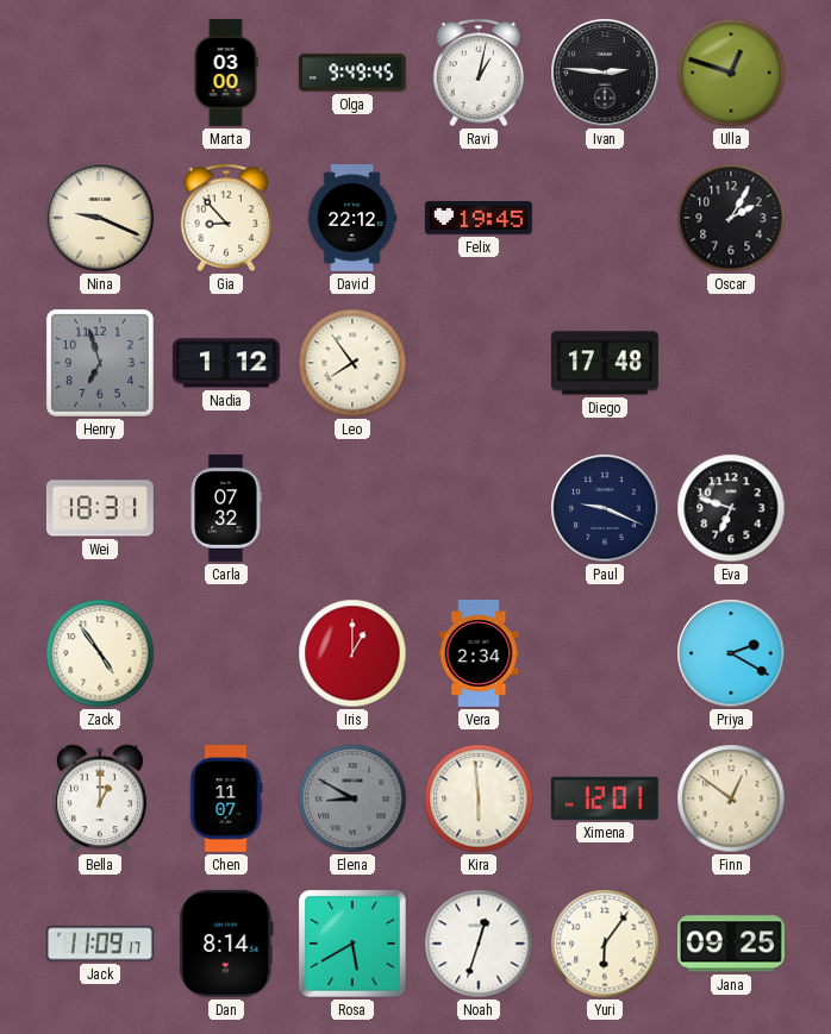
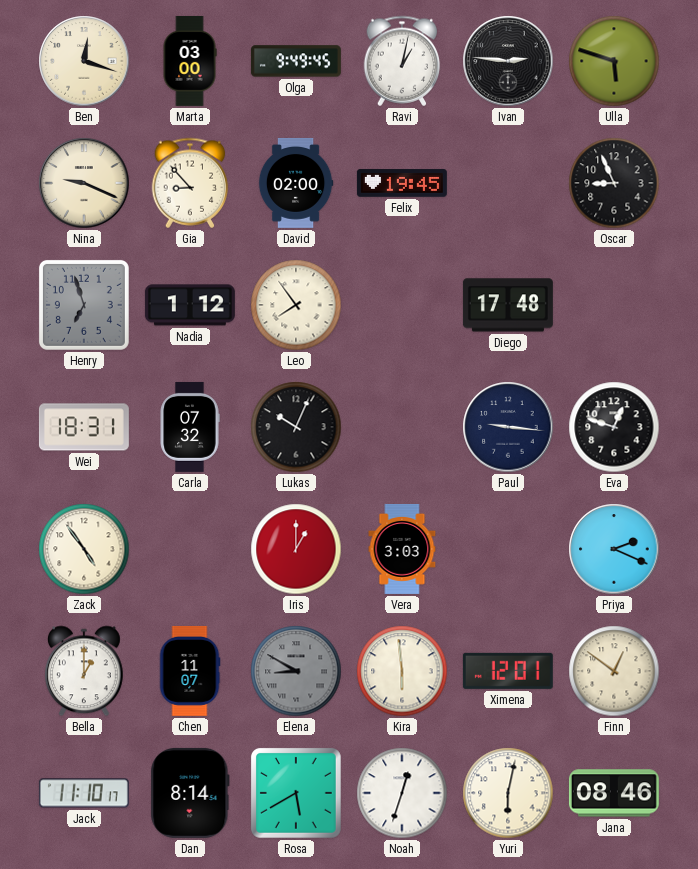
Ben: none -> 12:18 (84, 61)
Ulla: 12:48 -> 5:48 (614, 61)
David: 22:12 -> 02:00 (296, 183)
Oscar: 2:05 -> 8:56 (614, 183)
Lukas: none -> 10:04 (296, 427)
Paul: 9:19 -> 9:16 (508, 427)
Eva: 6:48 -> 12:48 (614, 427)
Vera: 2:34 -> 3:03 (402, 549)
Priya: 2:20 -> 2:19 (614, 549)
Jack: 11:09 -> 11:10 (84, 793)
Yuri: 6:06 -> 6:02 (508, 793)
Jana: 09:25 -> 08:46 (614, 793)
